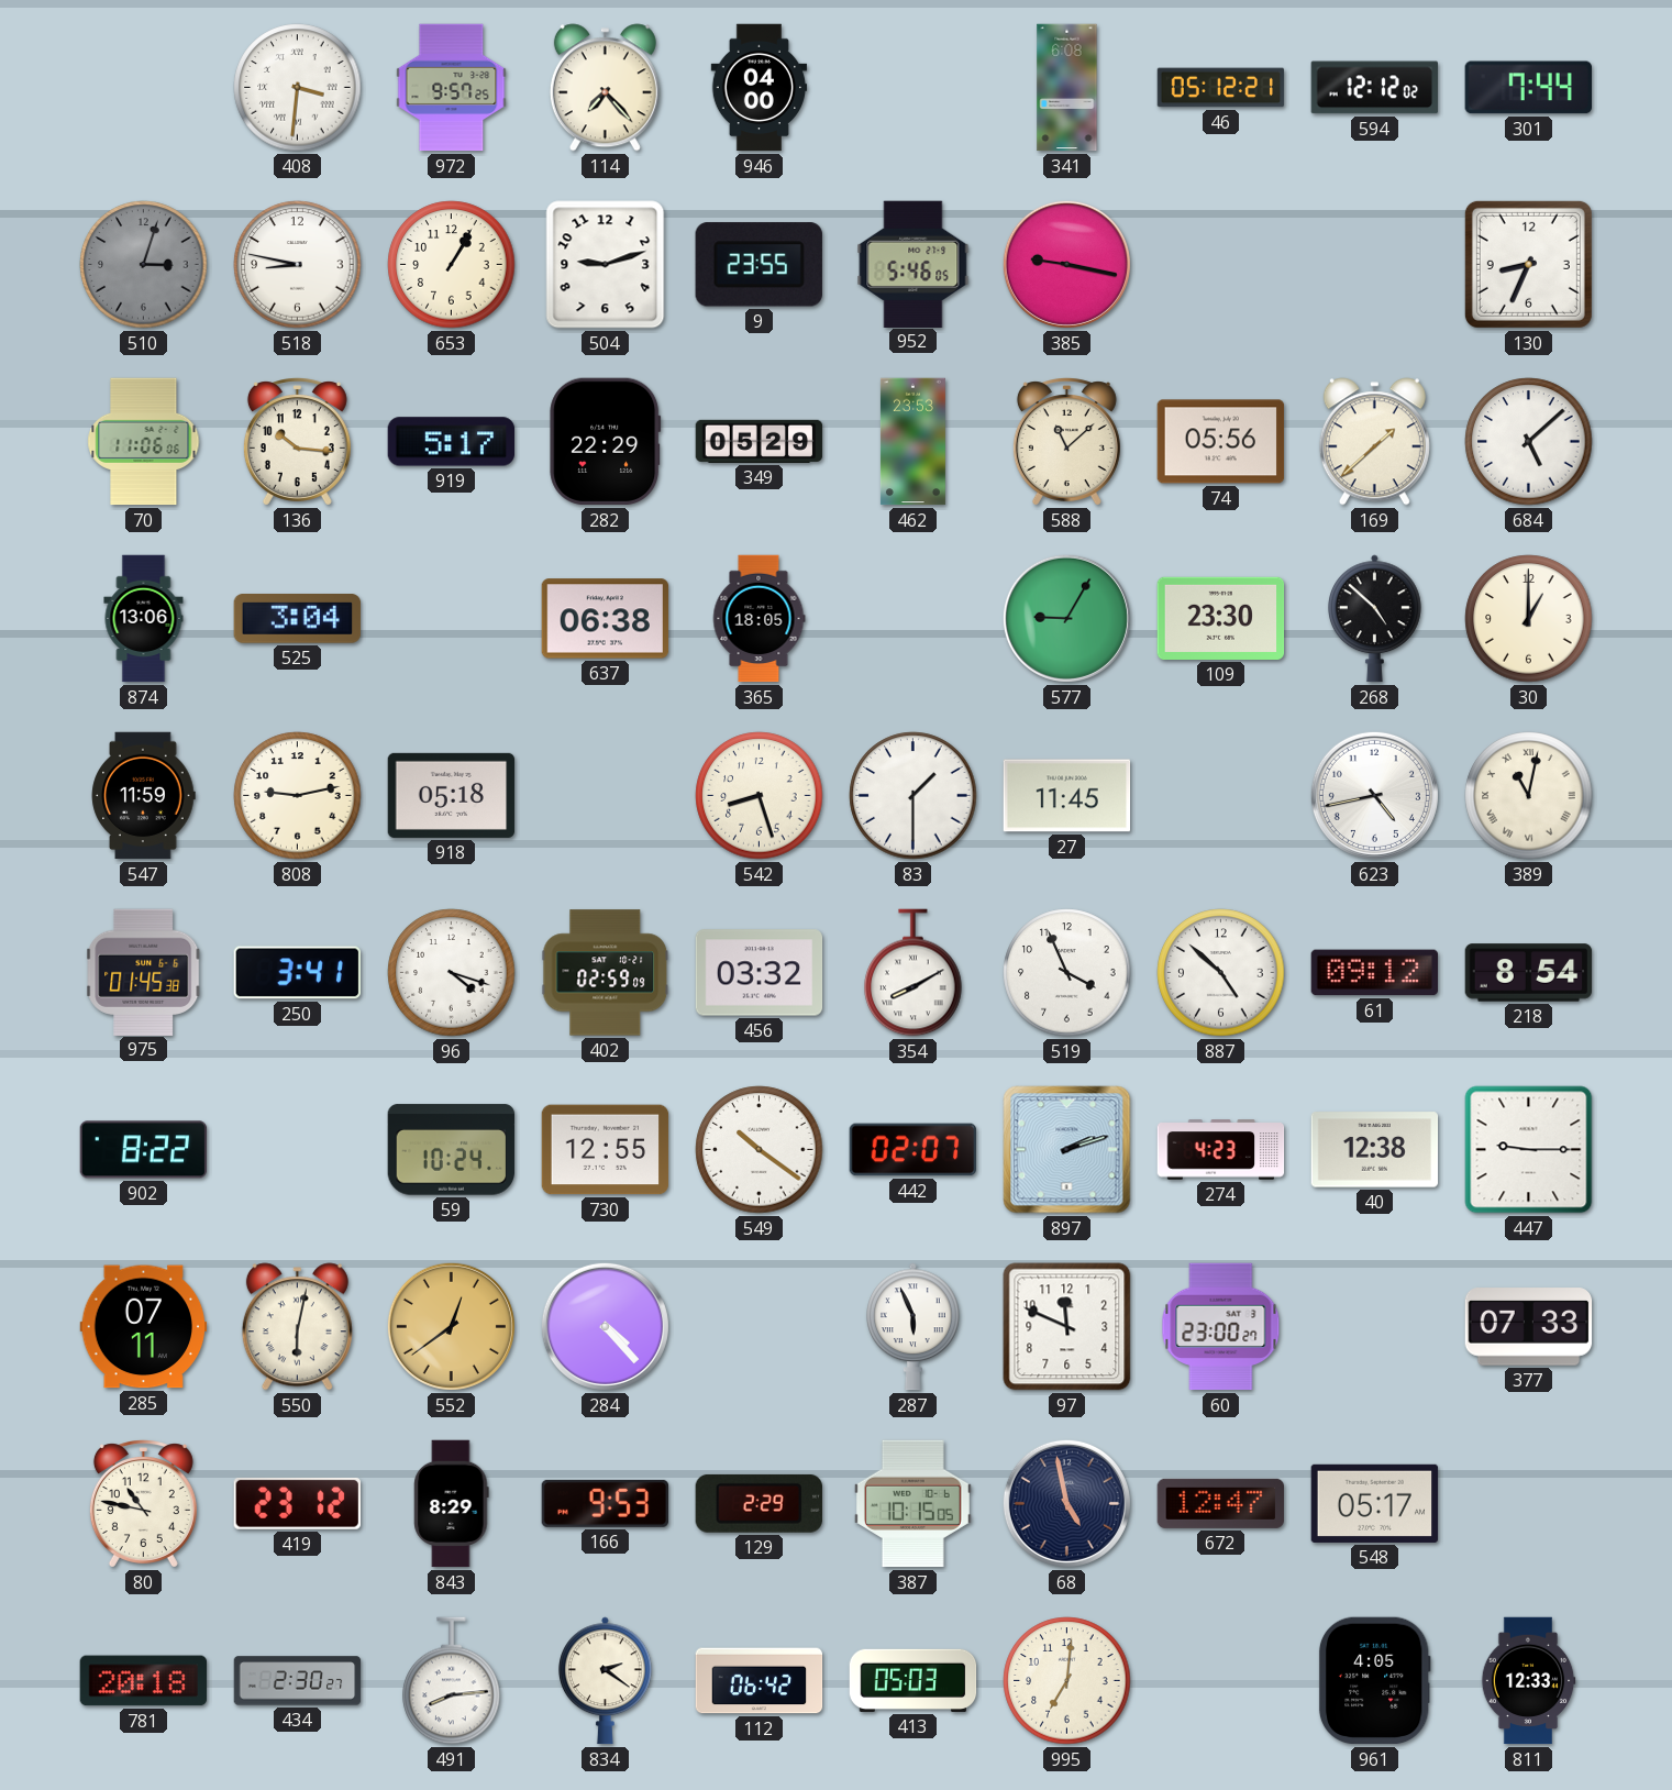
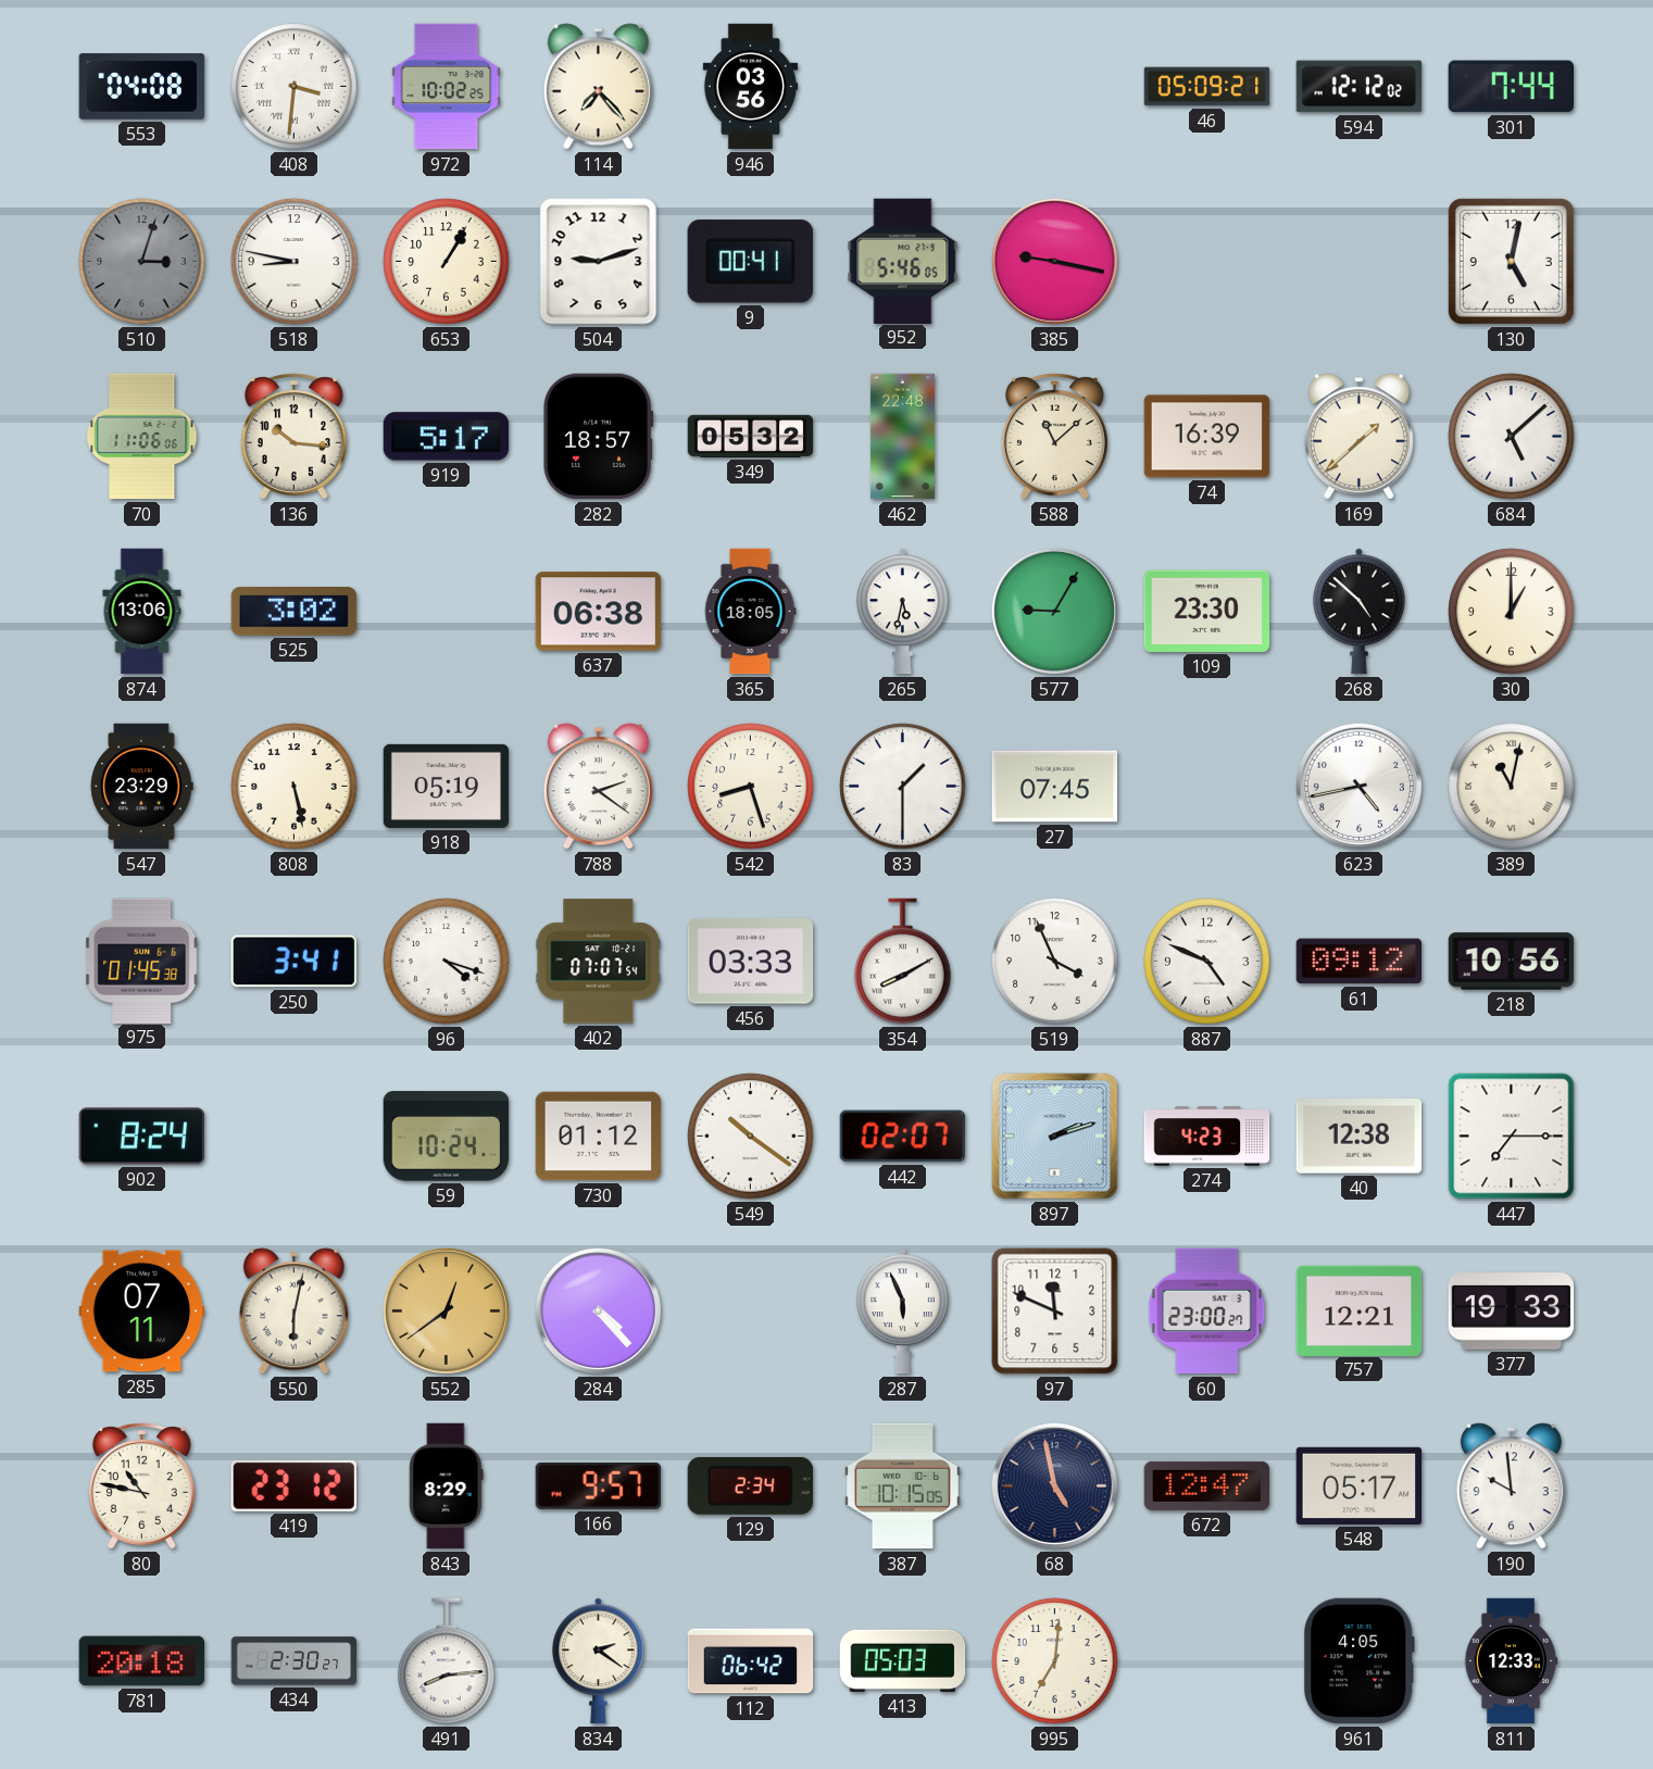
553: none -> 04:08 (142, 87)
972: 9:57 -> 10:02 (447, 87)
946: 04:00 -> 03:56 (751, 87)
341: 6:08 -> none (1067, 88)
46: 05:12 -> 05:09 (1207, 87)
9: 23:55 -> 00:41 (750, 262)
130: 8:34 -> 5:02 (1511, 261)
282: 22:29 -> 18:57 (599, 437)
349: 05:29 -> 05:32 (751, 436)
462: 23:53 -> 22:48 (902, 437)
74: 05:56 -> 16:39 (1207, 437)
525: 3:04 -> 3:02 (295, 612)
265: none -> 5:32 (903, 612)
547: 11:59 -> 23:29 (142, 787)
808: 9:13 -> 5:28 (295, 787)
918: 05:18 -> 05:19 (447, 786)
788: none -> 2:21 (598, 787)
27: 11:45 -> 07:45 (1055, 787)
402: 02:59 -> 07:07 (599, 962)
456: 03:32 -> 03:33 (751, 962)
887: 4:52 -> 4:49 (1207, 962)
218: 8:54 -> 10:56 (1512, 962)
902: 8:22 -> 8:24 (142, 1137)
730: 12:55 -> 01:12 (599, 1137)
447: 9:15 -> 7:15 (1512, 1137)
757: none -> 12:21 (1360, 1310)
377: 07:33 -> 19:33 (1512, 1312)
166: 9:53 -> 9:57 (598, 1485)
129: 2:29 -> 2:34 (750, 1485)
190: none -> 9:59 (1511, 1486)
